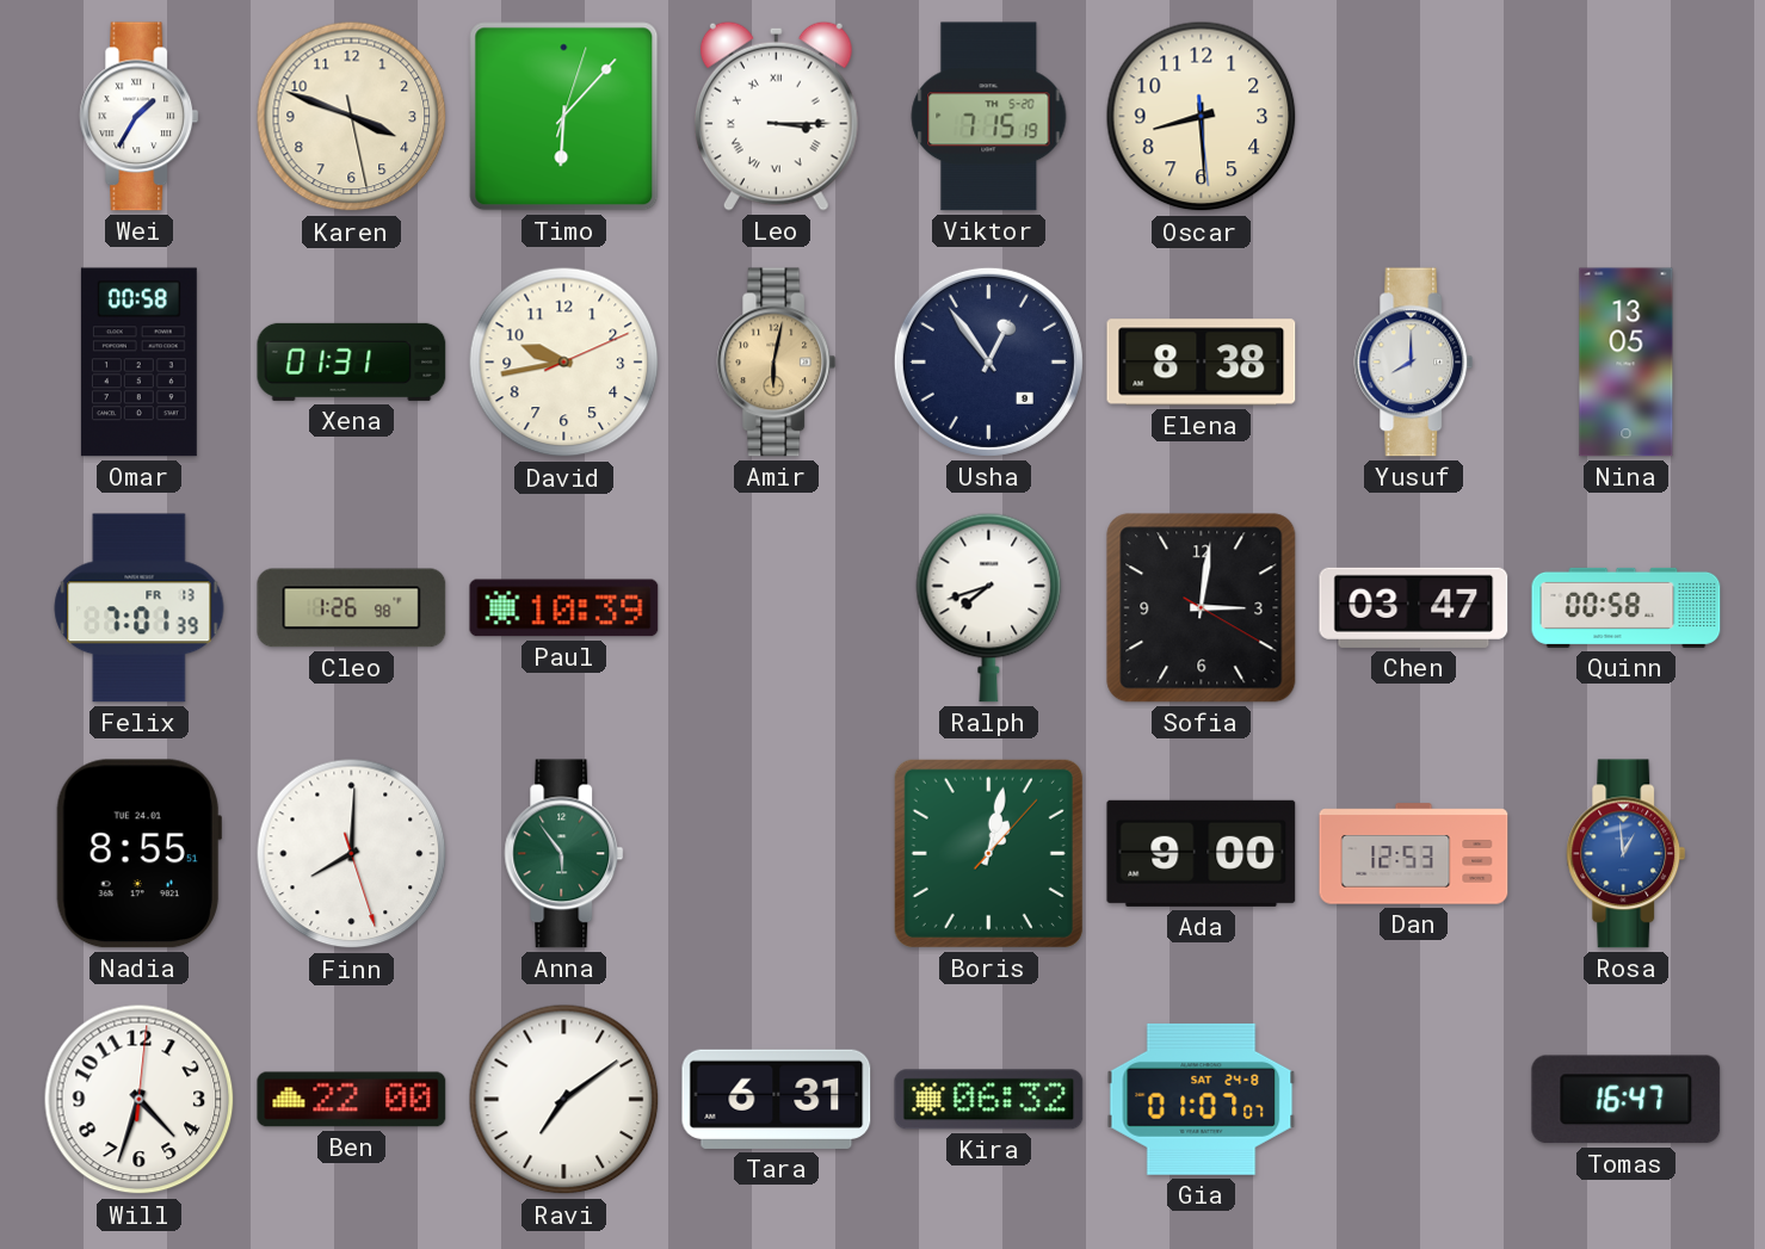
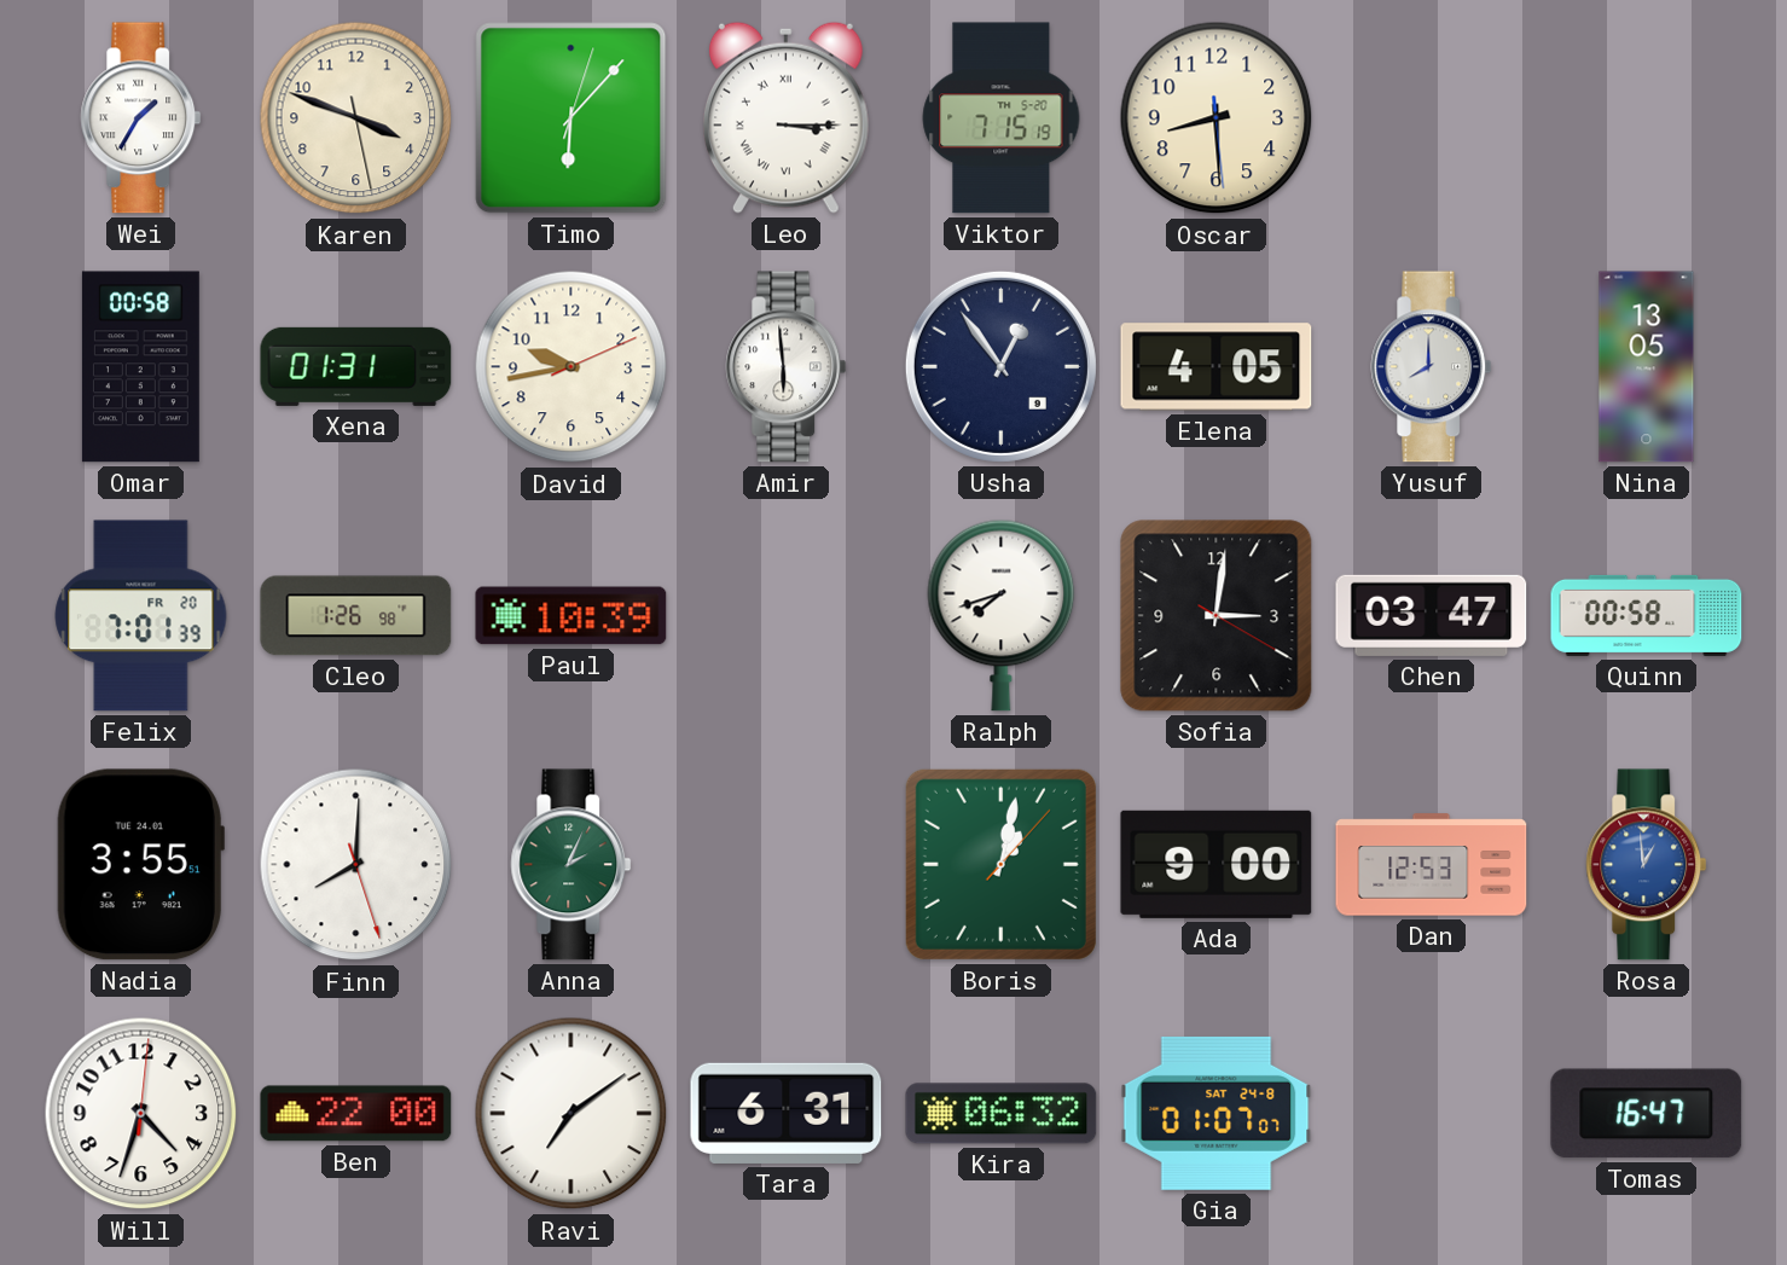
Amir: 6:02 -> 5:59 (787, 367)
Amir dial: champagne -> white (787, 367)
Elena: 8:38 -> 4:05 (1217, 367)
Felix date: FR 13 -> FR 20 (141, 616)
Nadia: 8:55 -> 3:55 (140, 865)
Anna: 5:54 -> 2:04 (572, 865)
